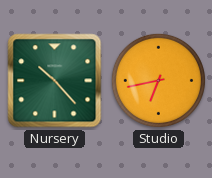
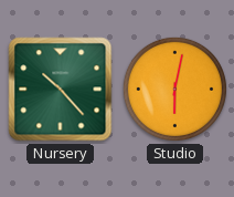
Studio: 6:43 -> 6:02 (174, 89)
